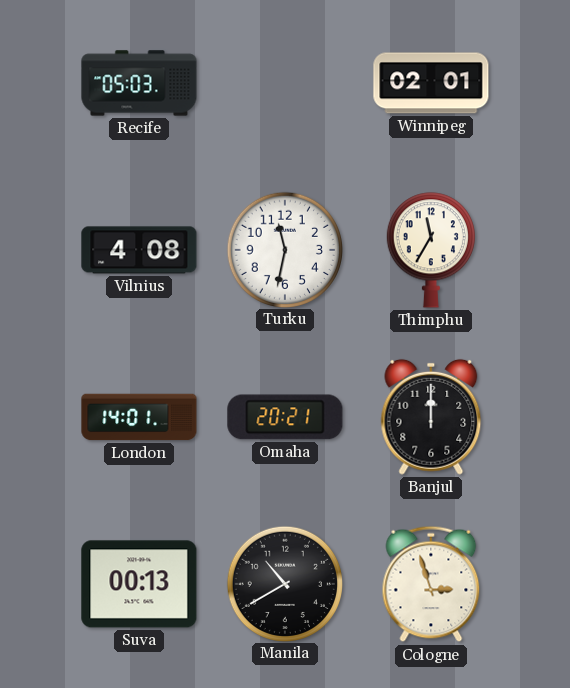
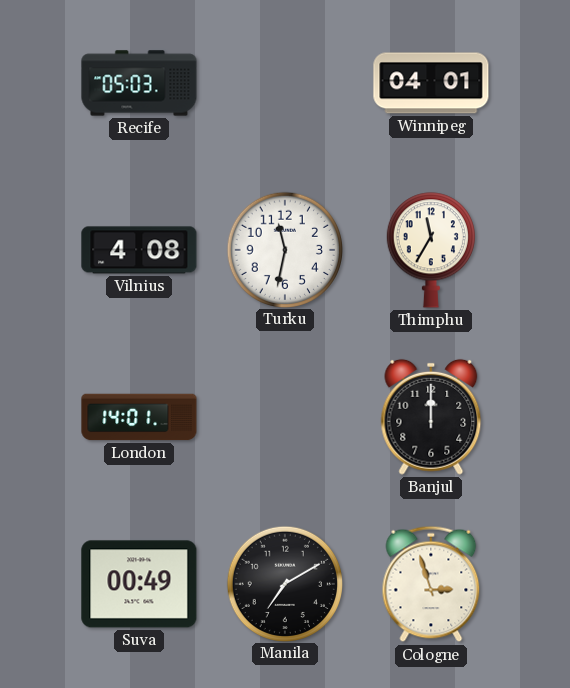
Winnipeg: 02:01 -> 04:01 (431, 83)
Omaha: 20:21 -> none (285, 417)
Suva: 00:13 -> 00:49 (139, 584)
Manila: 10:40 -> 7:10 (284, 583)
